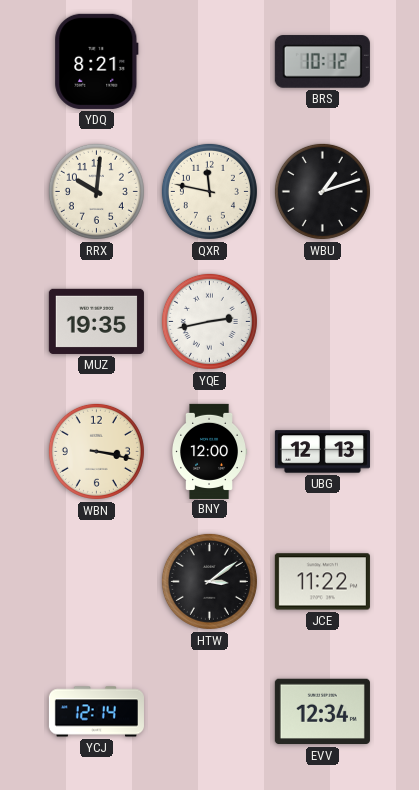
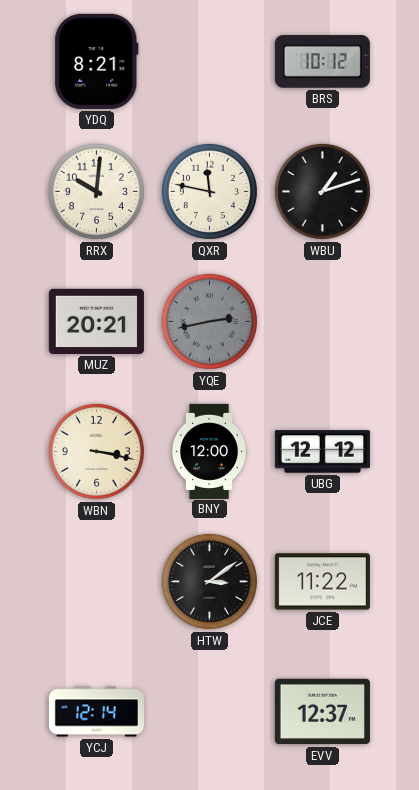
MUZ: 19:35 -> 20:21 (96, 321)
YQE dial: white -> grey (209, 321)
UBG: 12:13 -> 12:12 (322, 452)
EVV: 12:34 -> 12:37 (322, 712)
